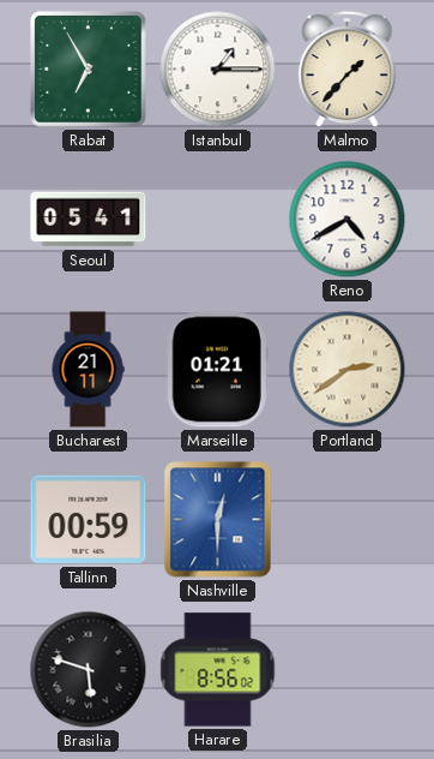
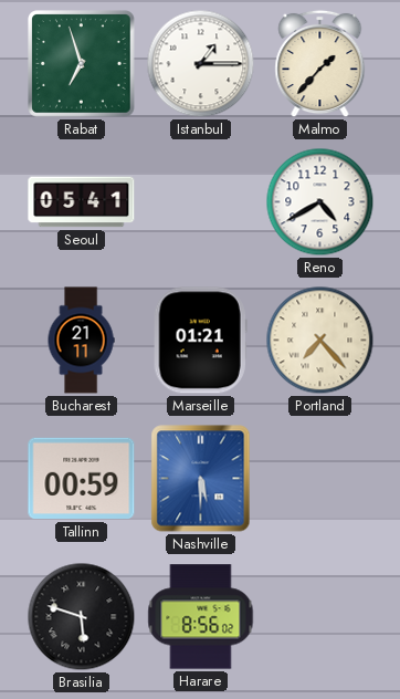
Rabat: 6:55 -> 6:57 (82, 64)
Portland: 2:39 -> 7:23 (320, 341)
Nashville: 12:30 -> 5:30 (201, 479)
